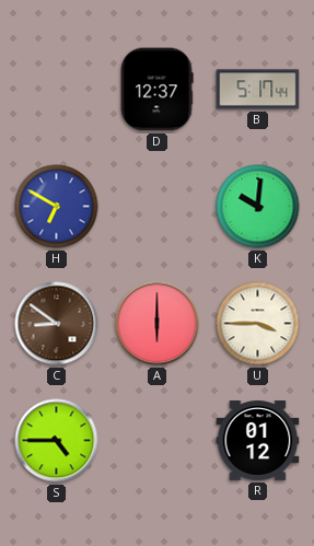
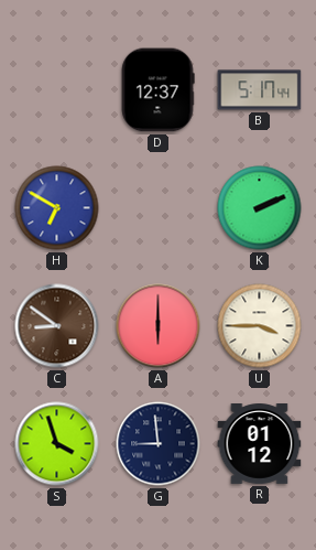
K: 10:01 -> 2:11 (260, 208)
S: 4:45 -> 3:57 (57, 444)
G: none -> 8:59 (159, 444)
